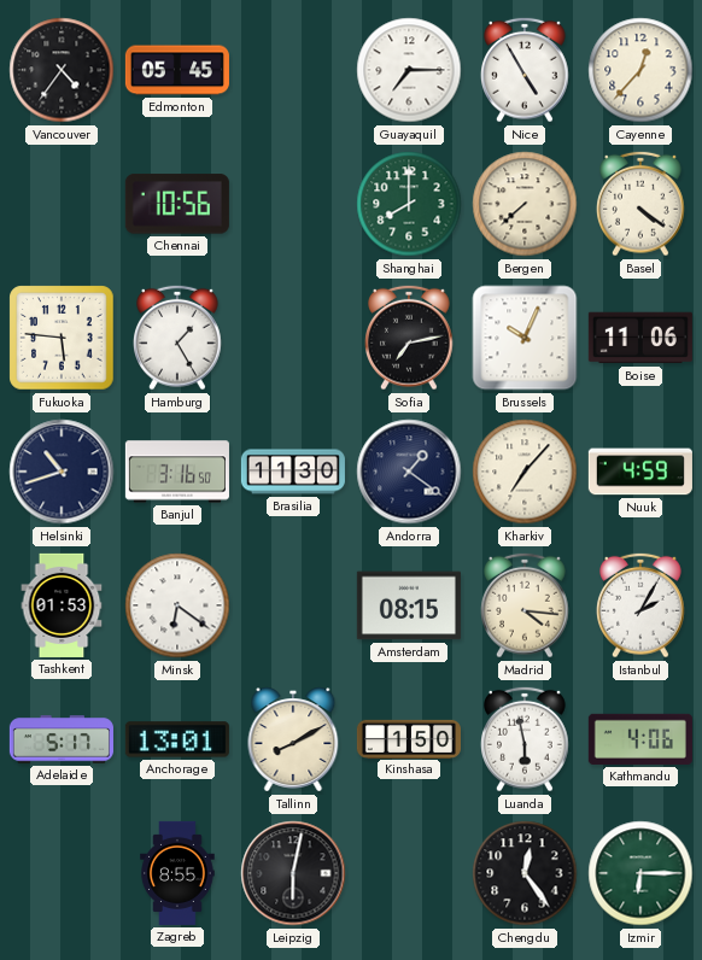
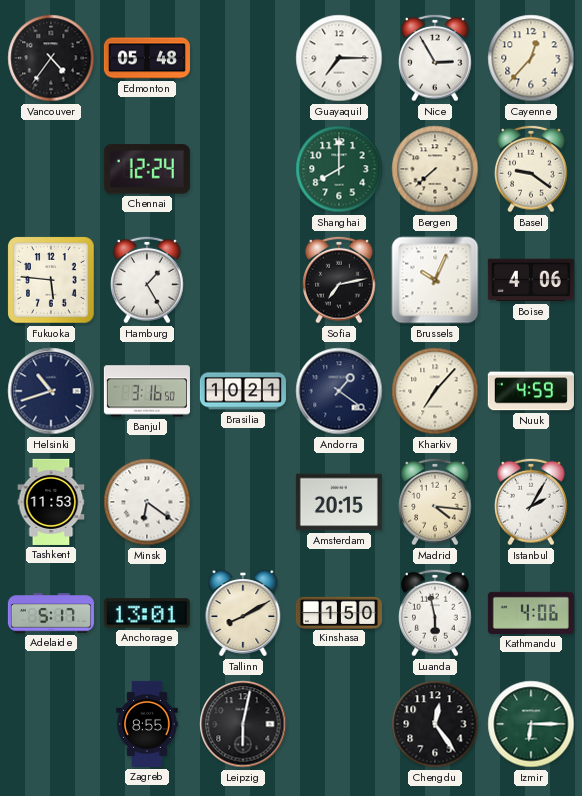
Edmonton: 05:45 -> 05:48 (147, 58)
Nice: 4:55 -> 2:55 (435, 58)
Chennai: 10:56 -> 12:24 (147, 169)
Basel: 4:21 -> 9:21 (531, 169)
Boise: 11:06 -> 4:06 (531, 280)
Brasilia: 11:30 -> 10:21 (243, 391)
Tashkent: 01:53 -> 11:53 (51, 502)
Amsterdam: 08:15 -> 20:15 (339, 502)
